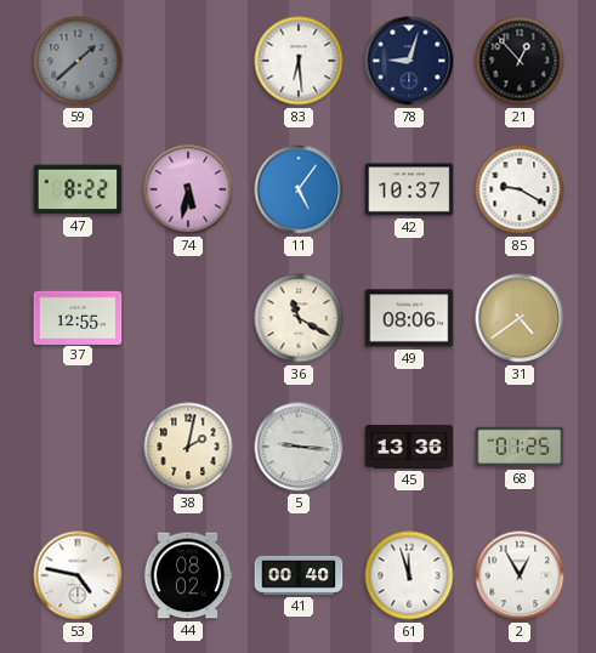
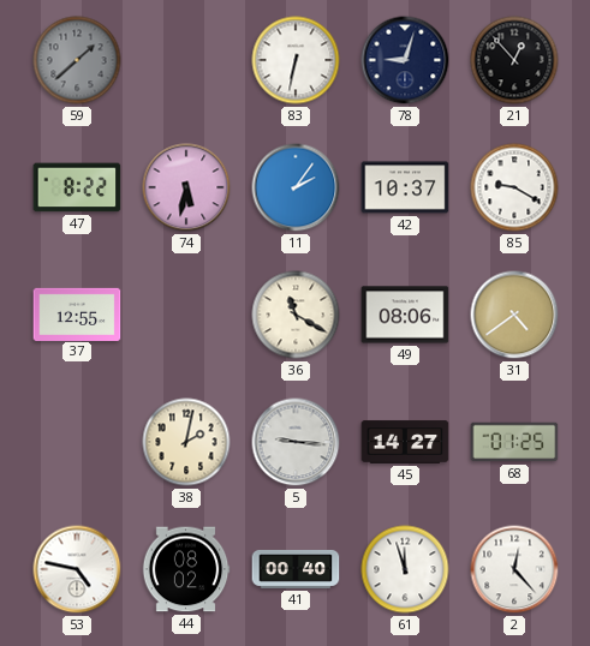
83: 6:29 -> 6:32 (296, 60)
11: 5:06 -> 2:06 (296, 187)
45: 13:36 -> 14:27 (405, 442)
2: 12:55 -> 12:23 (514, 569)
